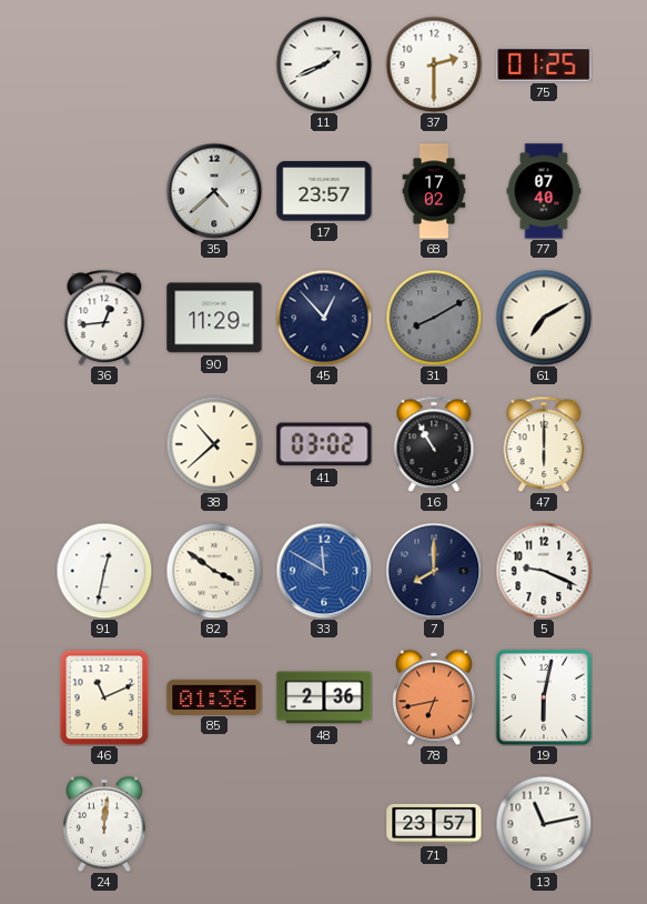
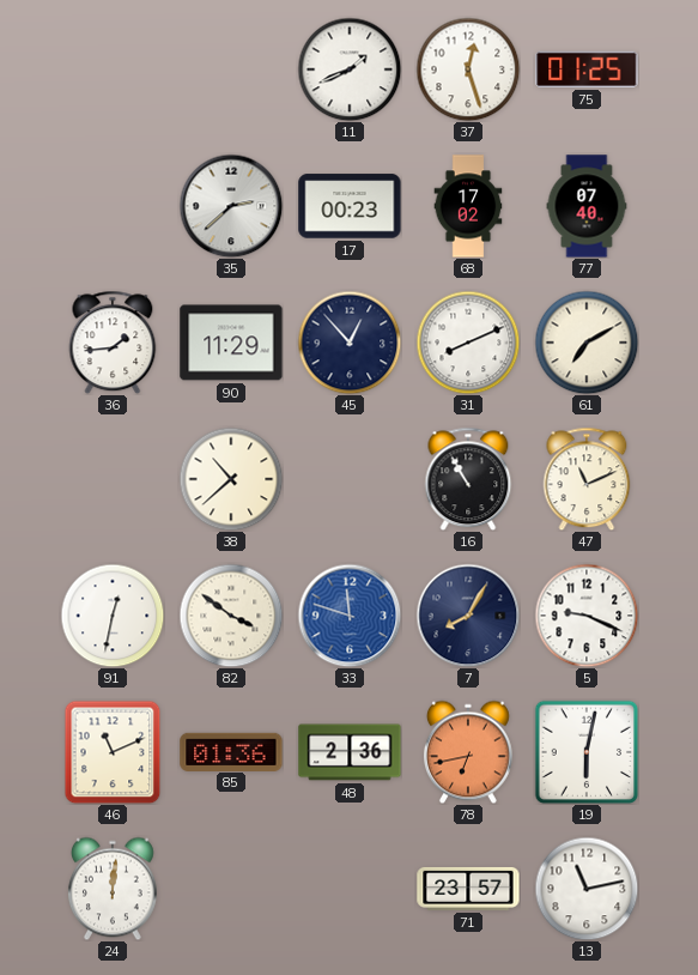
37: 2:30 -> 12:27 (468, 69)
35: 4:38 -> 2:38 (231, 206)
17: 23:57 -> 00:23 (350, 206)
36: 12:44 -> 1:44 (113, 343)
31: 8:10 -> 8:11 (468, 343)
31 dial: grey -> white (468, 343)
41: 03:02 -> none (324, 444)
47: 6:00 -> 11:11 (587, 479)
33: 11:50 -> 11:48 (350, 616)
7: 8:00 -> 8:05 (468, 616)
